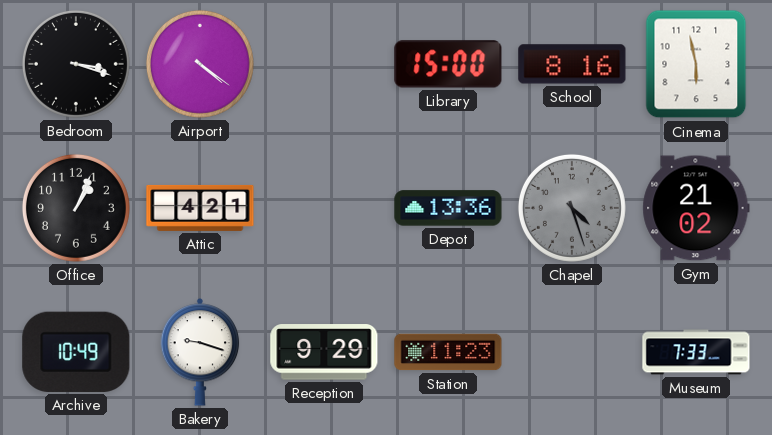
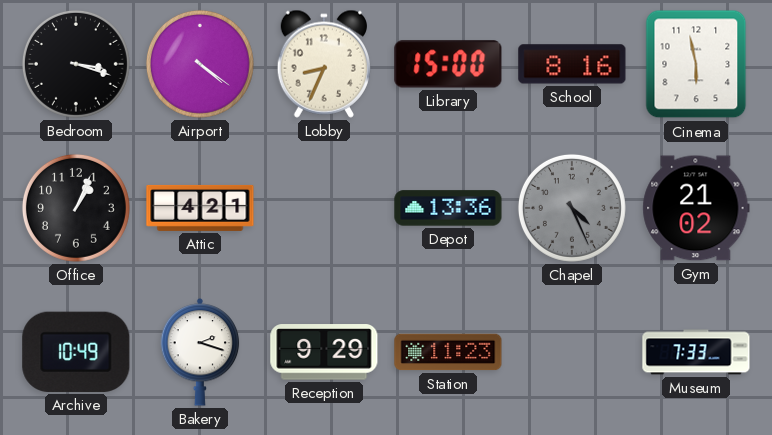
Lobby: none -> 8:34 (323, 64)
Chapel: 4:27 -> 4:26 (572, 208)
Bakery: 9:18 -> 2:18 (200, 352)
